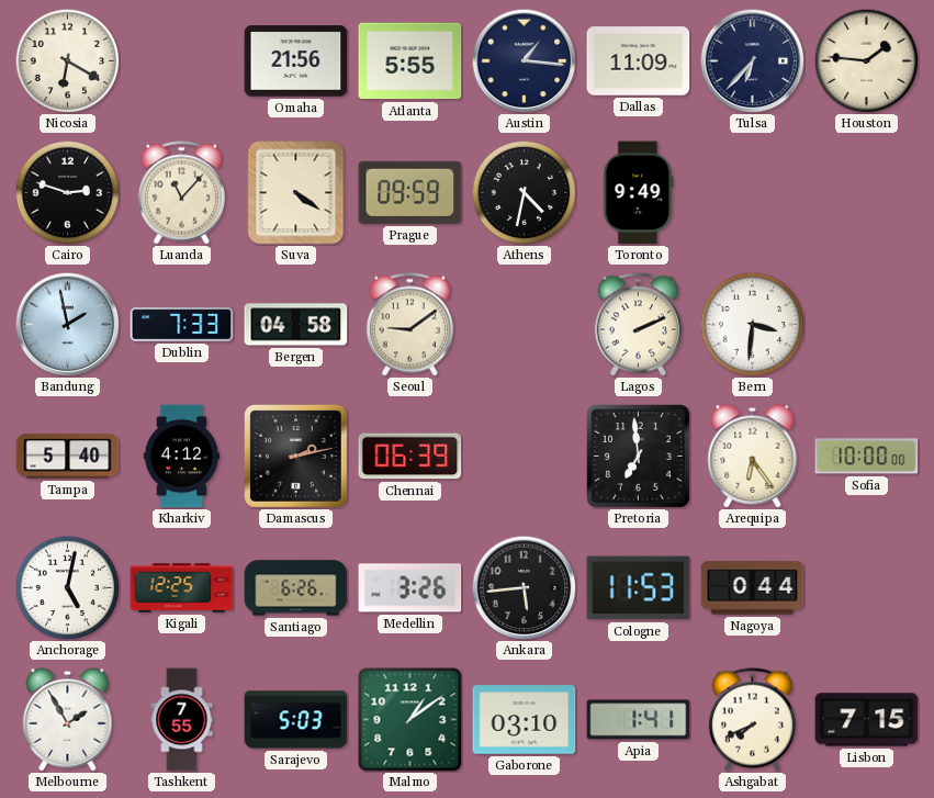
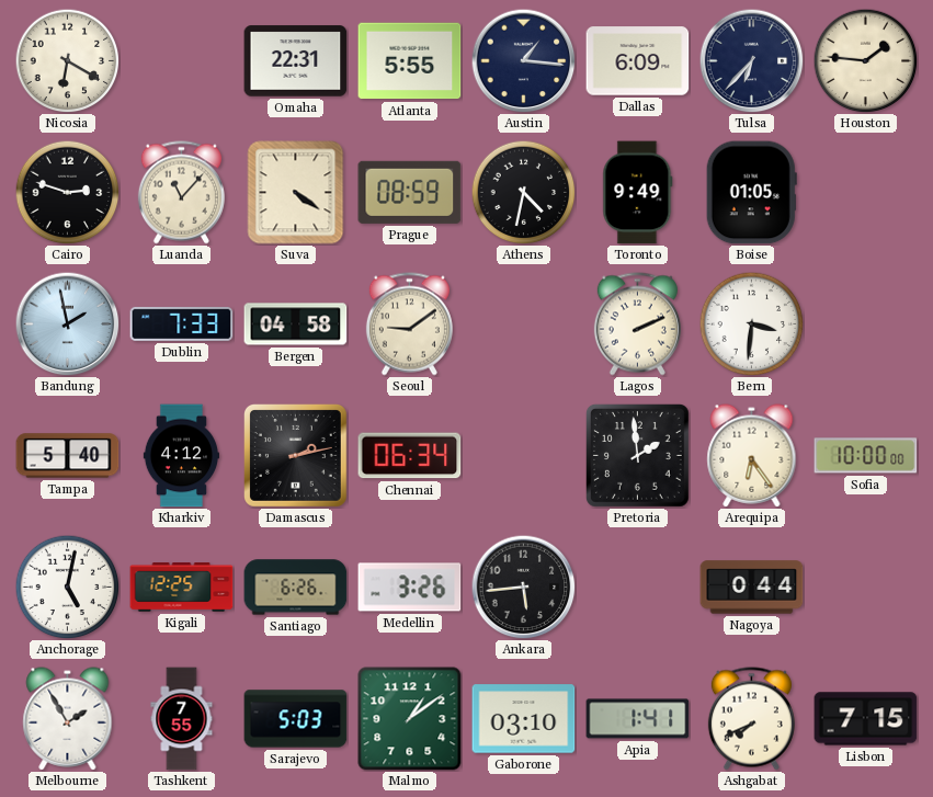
Omaha: 21:56 -> 22:31 (296, 61)
Dallas: 11:09 -> 6:09 (638, 61)
Prague: 09:59 -> 08:59 (410, 192)
Boise: none -> 01:05 (751, 193)
Chennai: 06:39 -> 06:34 (410, 456)
Pretoria: 6:59 -> 1:59 (638, 456)
Cologne: 11:53 -> none (639, 588)
